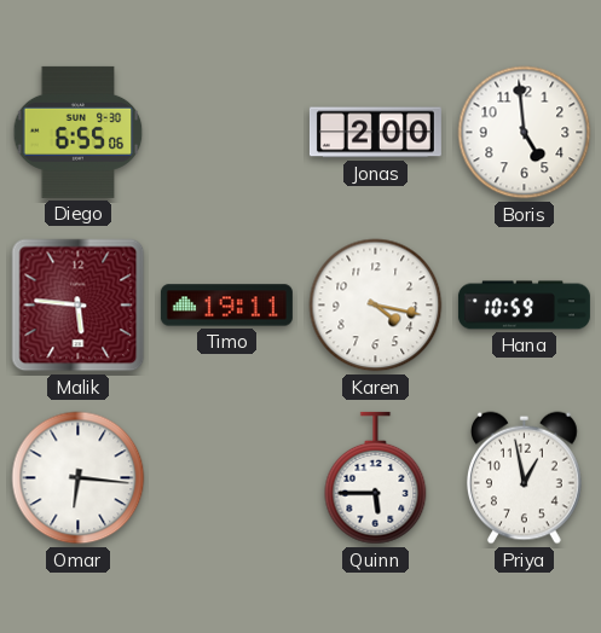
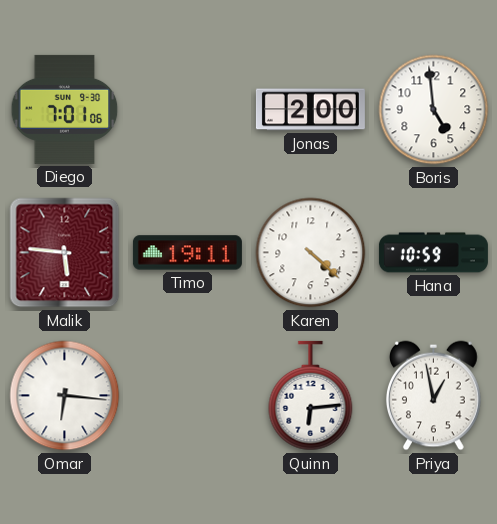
Diego: 6:55 -> 7:01 (65, 109)
Karen: 4:17 -> 4:22 (311, 253)
Quinn: 5:45 -> 6:14 (311, 396)
